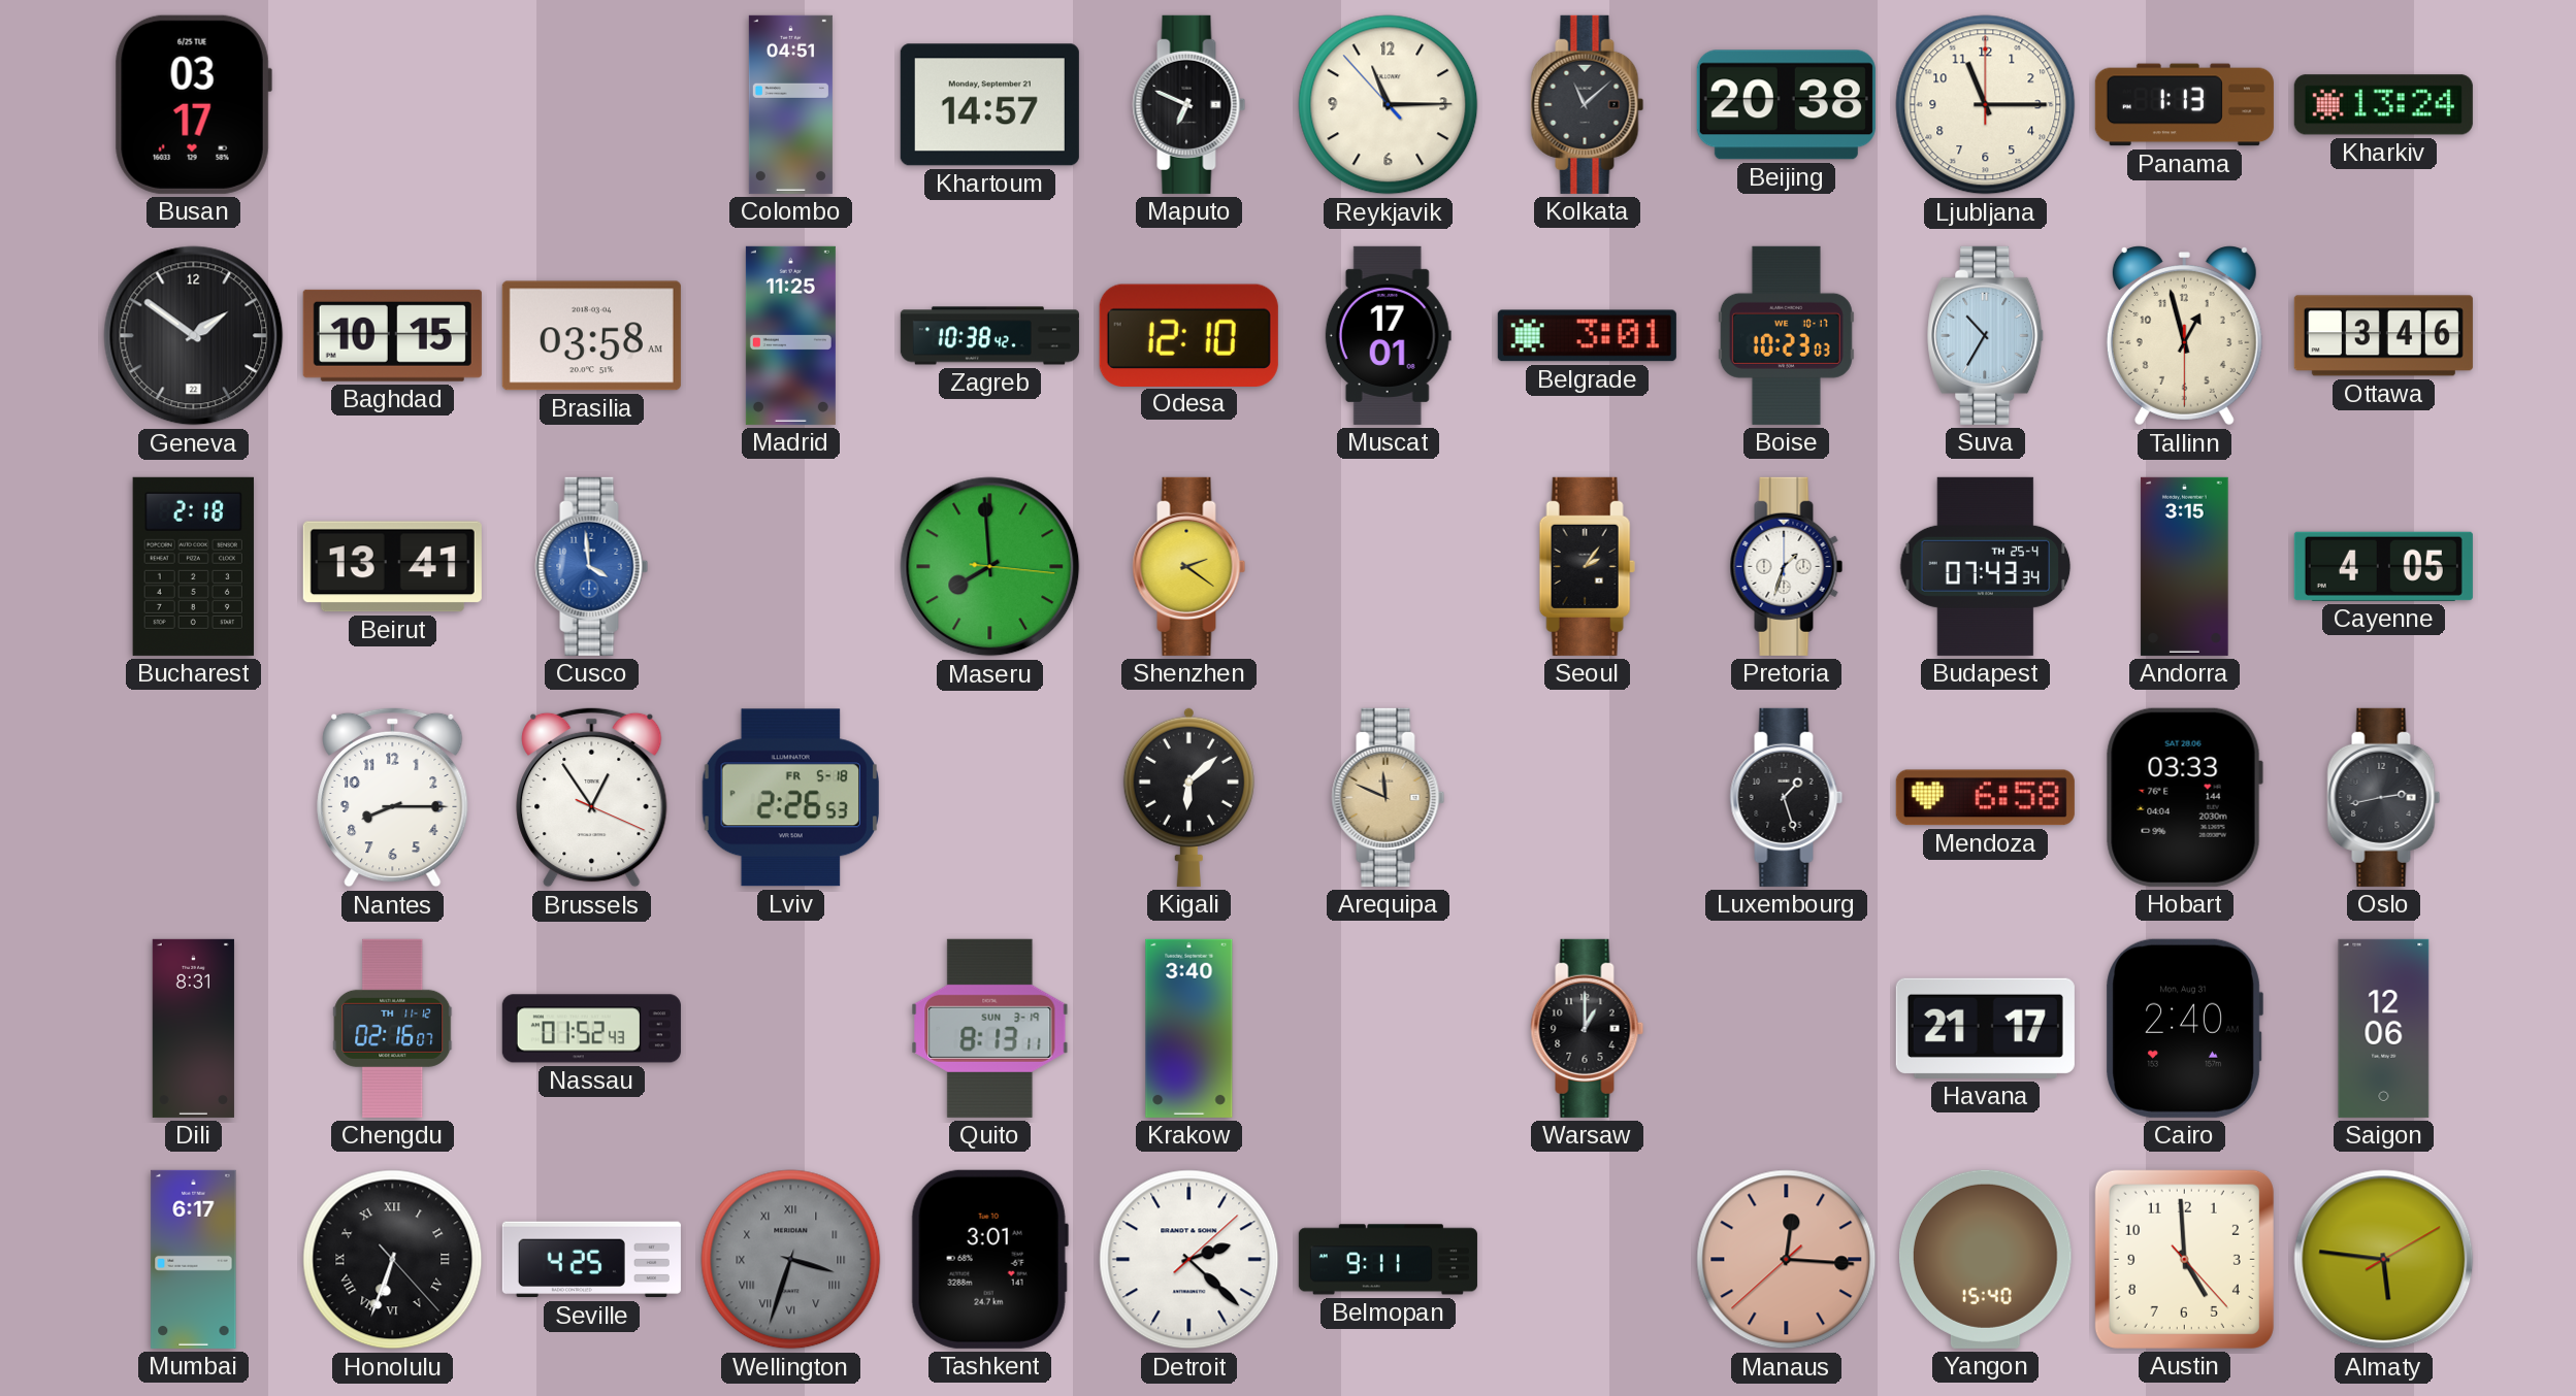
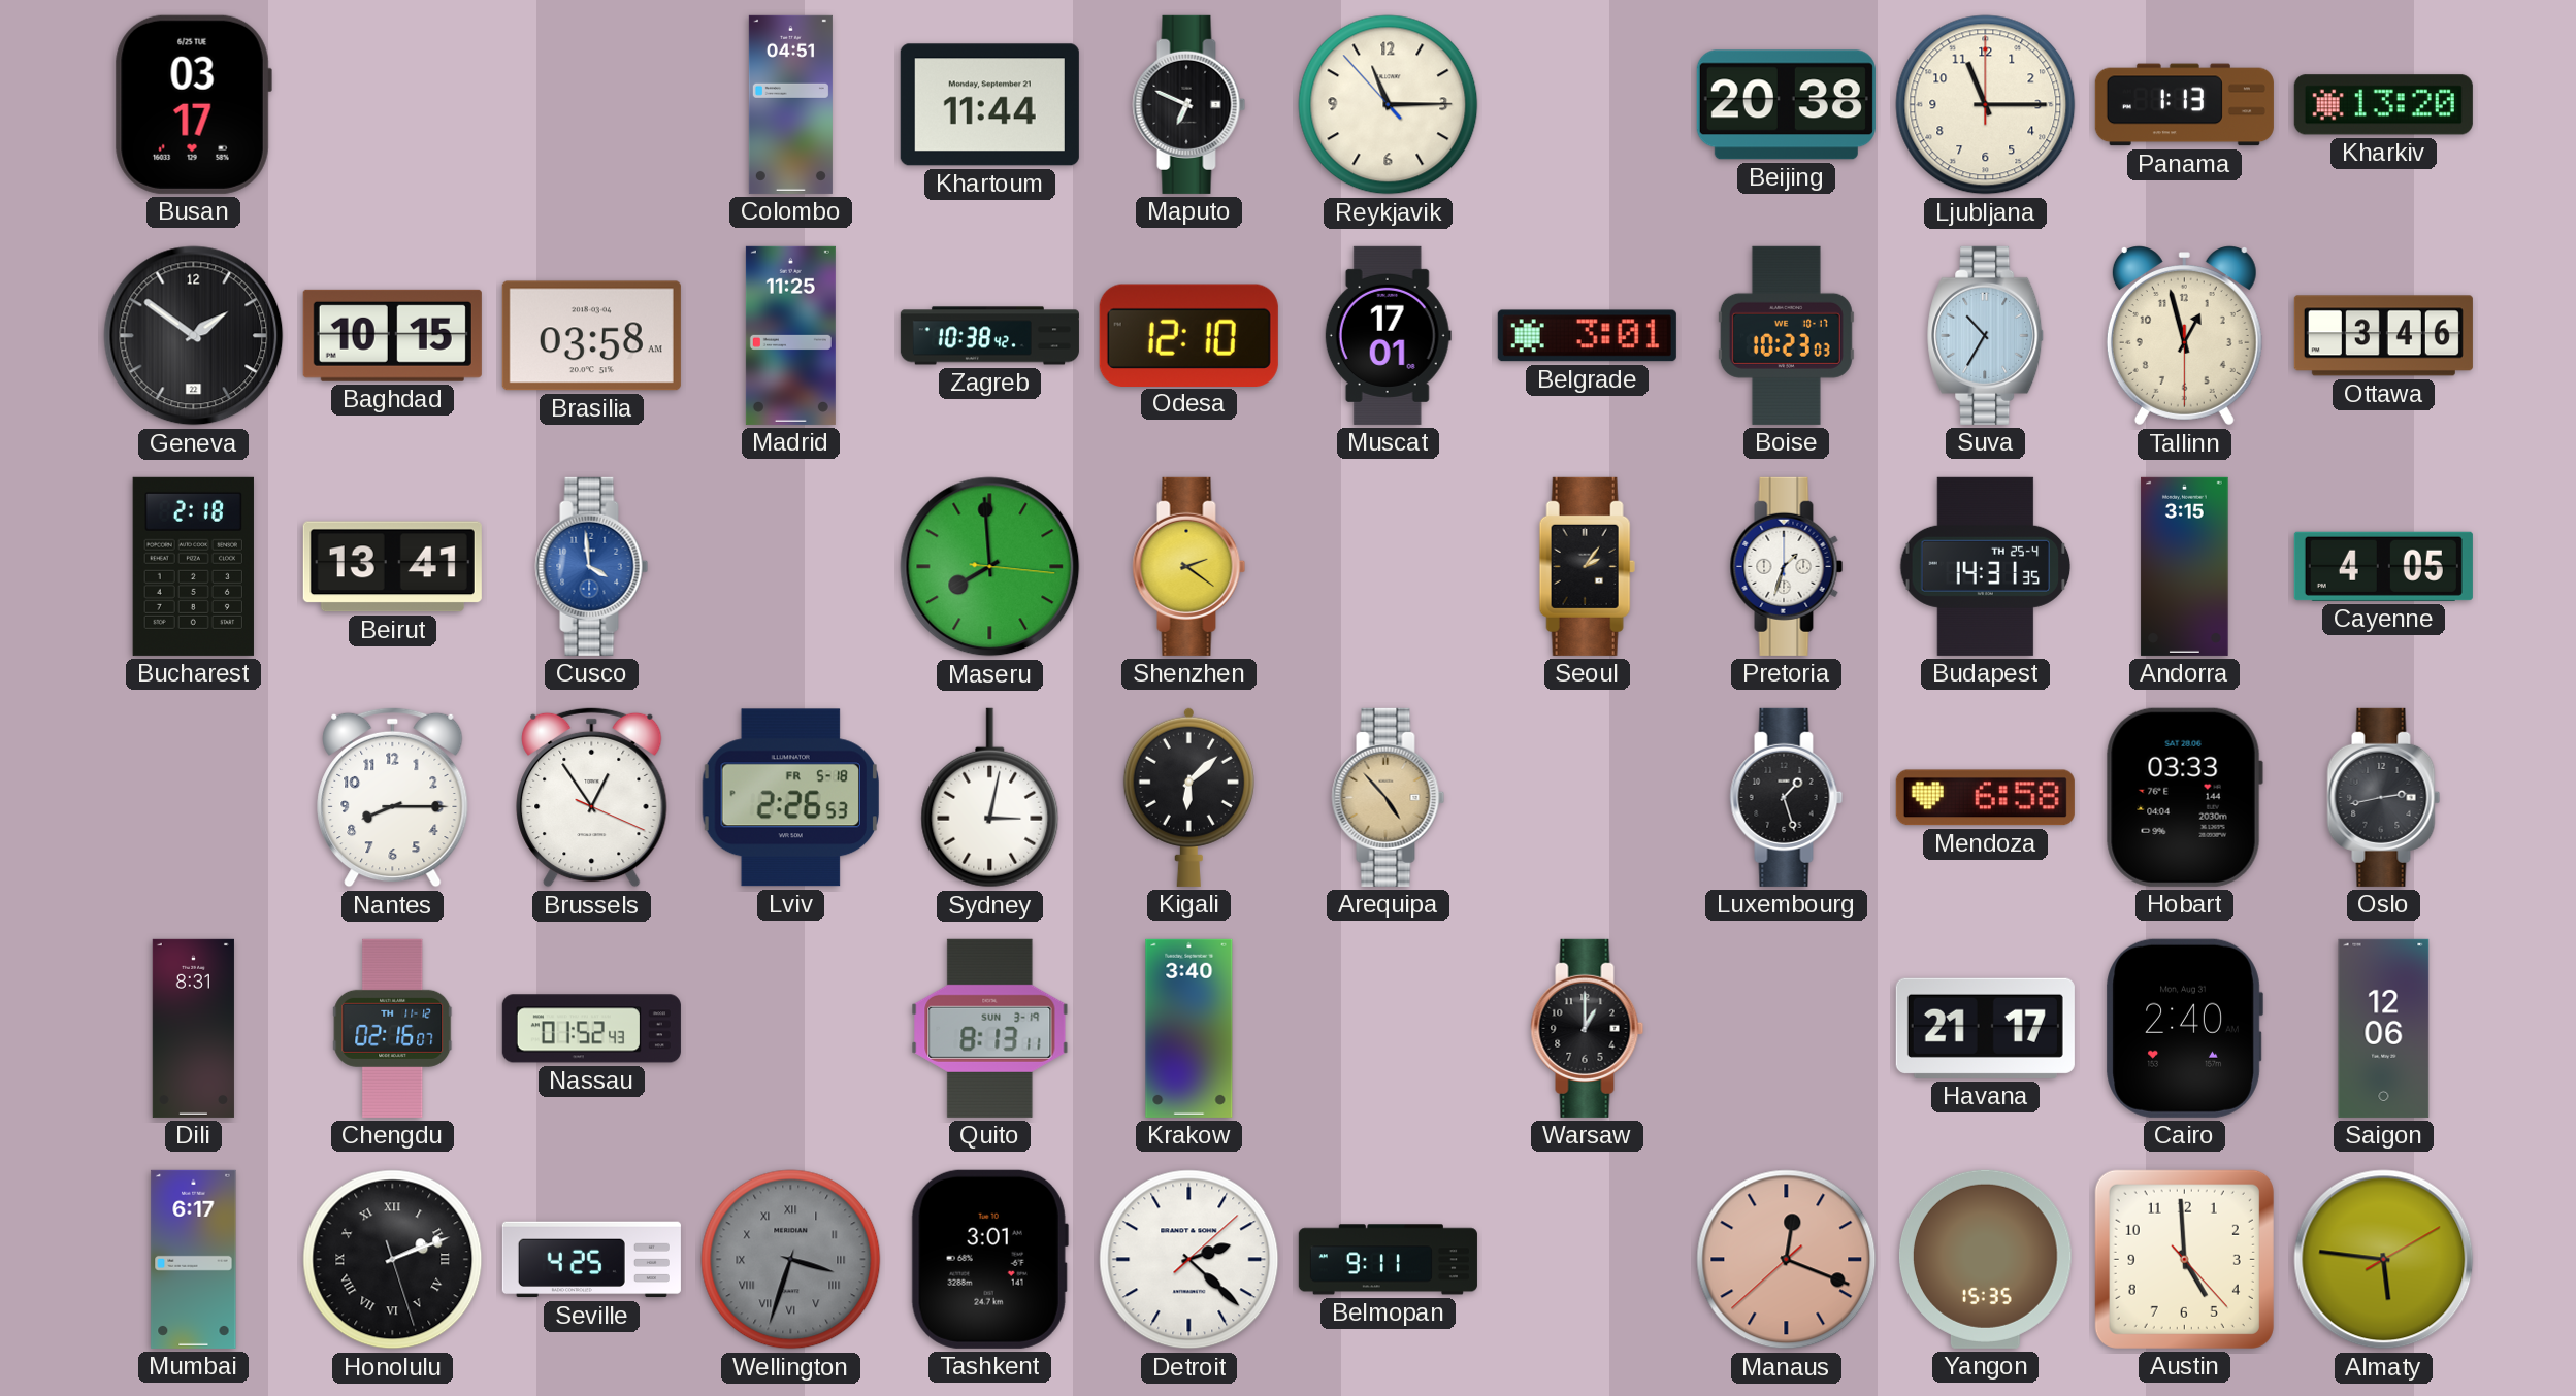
Khartoum: 14:57 -> 11:44 (989, 105)
Kolkata: 11:08 -> none (1588, 104)
Kharkiv: 13:24 -> 13:20 (2383, 105)
Budapest: 07:43 -> 14:31 (1986, 566)
Sydney: none -> 3:02 (990, 798)
Arequipa: 11:49 -> 4:53 (1389, 797)
Honolulu: 6:33 -> 2:11 (393, 1260)
Manaus: 12:15 -> 12:18 (1787, 1260)
Yangon: 15:40 -> 15:35 (1985, 1259)
